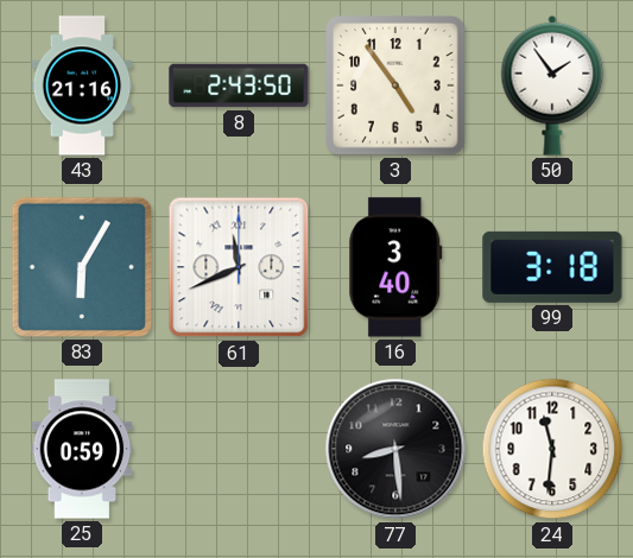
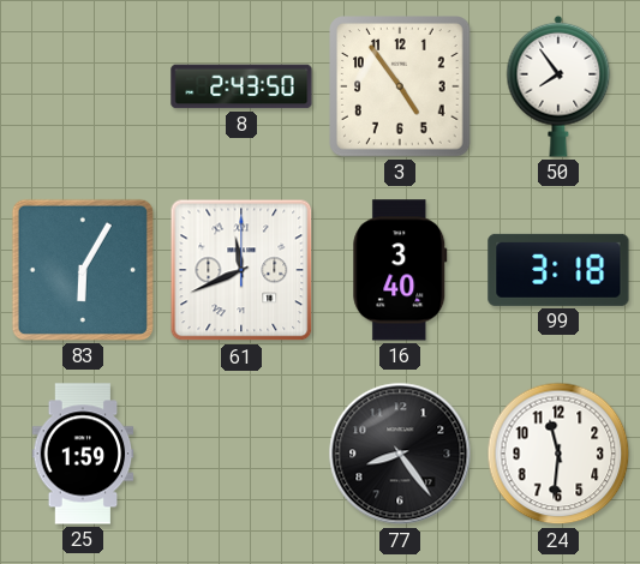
43: 21:16 -> none (82, 85)
50: 1:54 -> 7:54 (558, 86)
25: 0:59 -> 1:59 (83, 454)
77: 8:29 -> 8:24 (400, 454)
